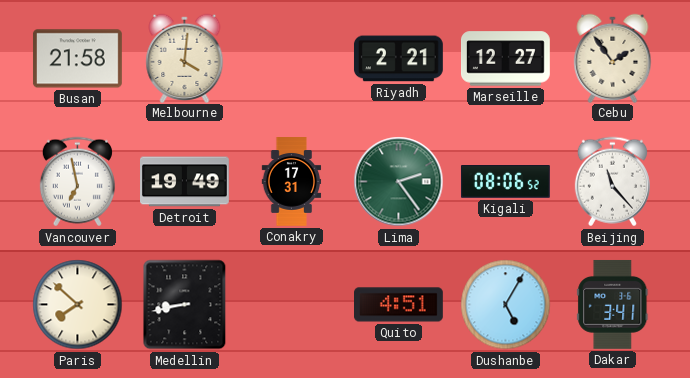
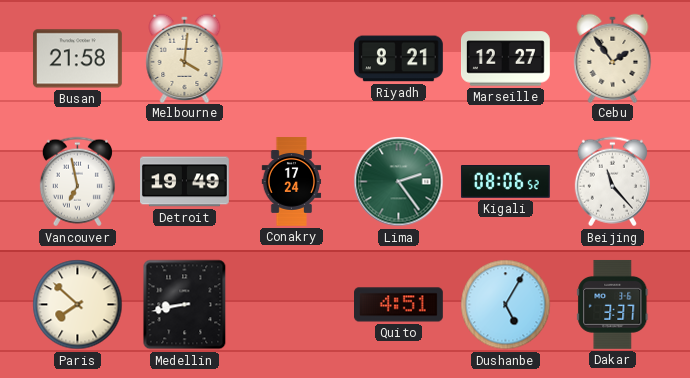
Riyadh: 2:21 -> 8:21 (398, 59)
Conakry: 17:31 -> 17:24 (292, 182)
Dakar: 3:41 -> 3:37 (613, 304)
